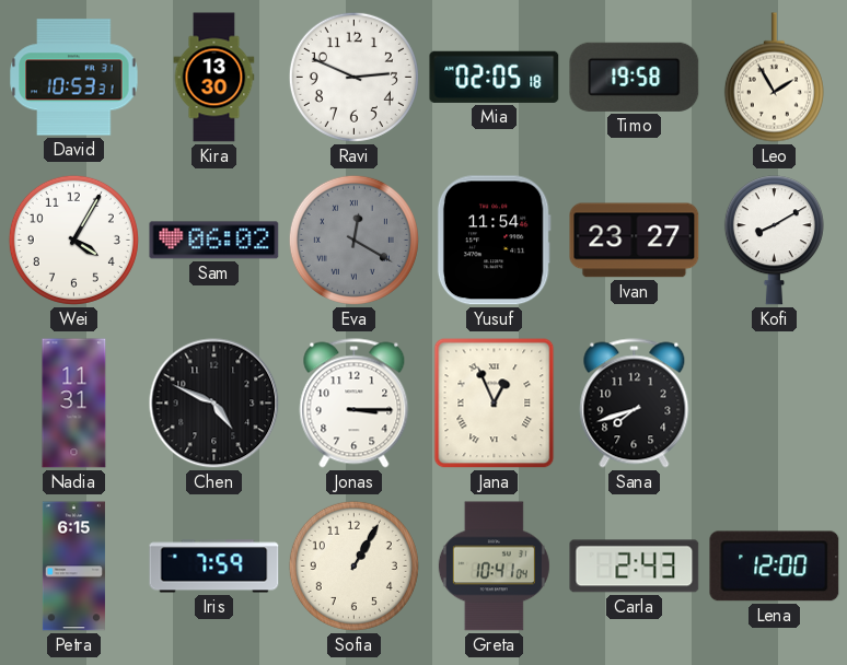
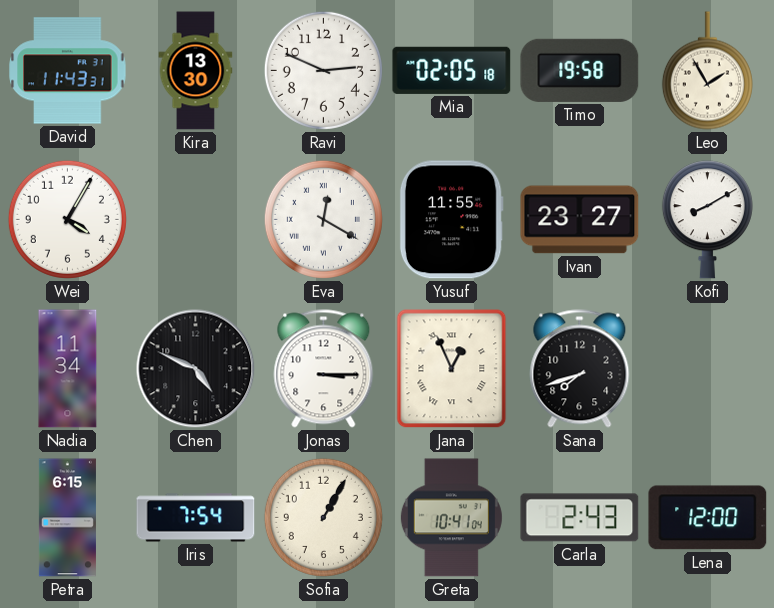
David: 10:53 -> 11:43 (68, 71)
Sam: 06:02 -> none (214, 241)
Eva dial: grey -> white (323, 219)
Yusuf: 11:54 -> 11:55 (451, 220)
Nadia: 11:31 -> 11:34 (68, 369)
Iris: 7:59 -> 7:54 (196, 518)
